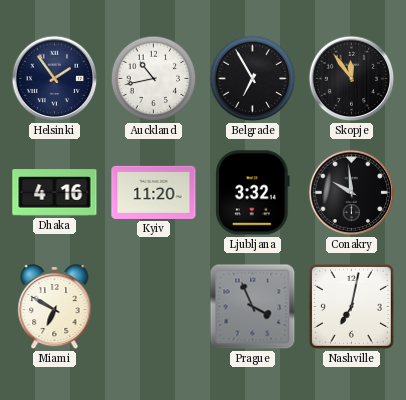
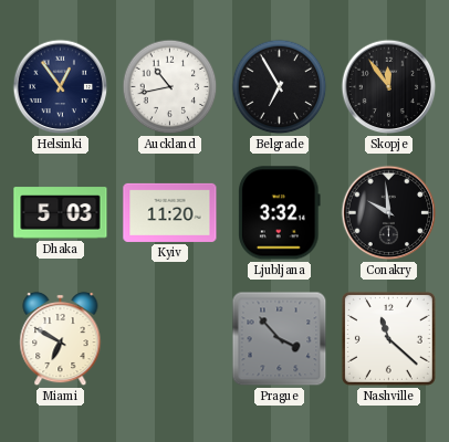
Helsinki: 1:54 -> 12:54 (61, 87)
Dhaka: 4:16 -> 5:03 (61, 213)
Prague: 3:56 -> 3:53 (280, 339)
Nashville: 7:02 -> 11:22 (388, 338)
